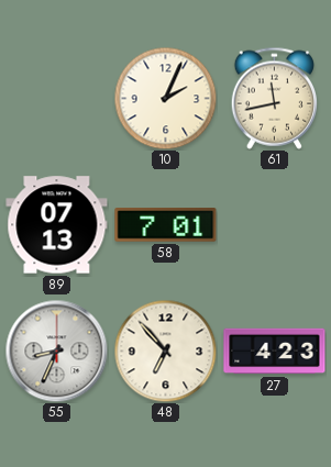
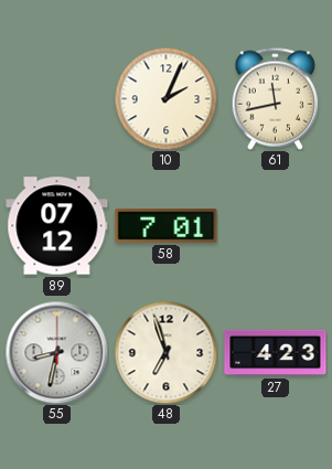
89: 07:13 -> 07:12 (57, 226)
55: 8:34 -> 8:32 (56, 352)
48: 6:53 -> 6:57 (165, 352)
